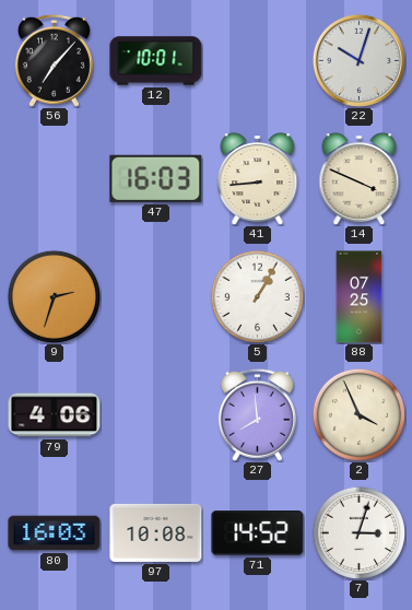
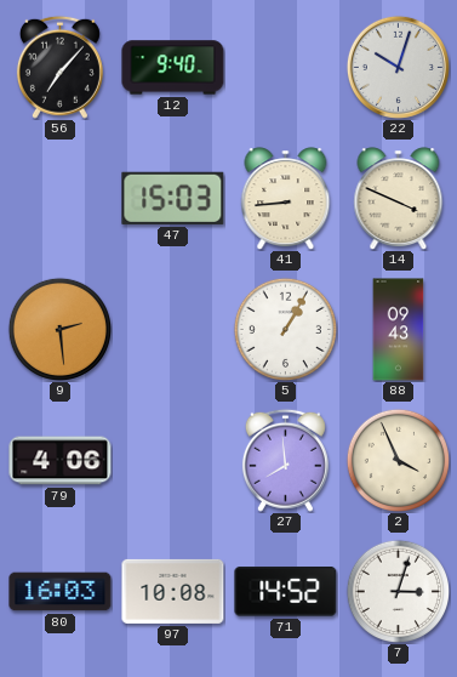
12: 10:01 -> 9:40 (173, 68)
47: 16:03 -> 15:03 (173, 198)
9: 2:33 -> 2:29 (59, 329)
88: 07:25 -> 09:43 (399, 330)
